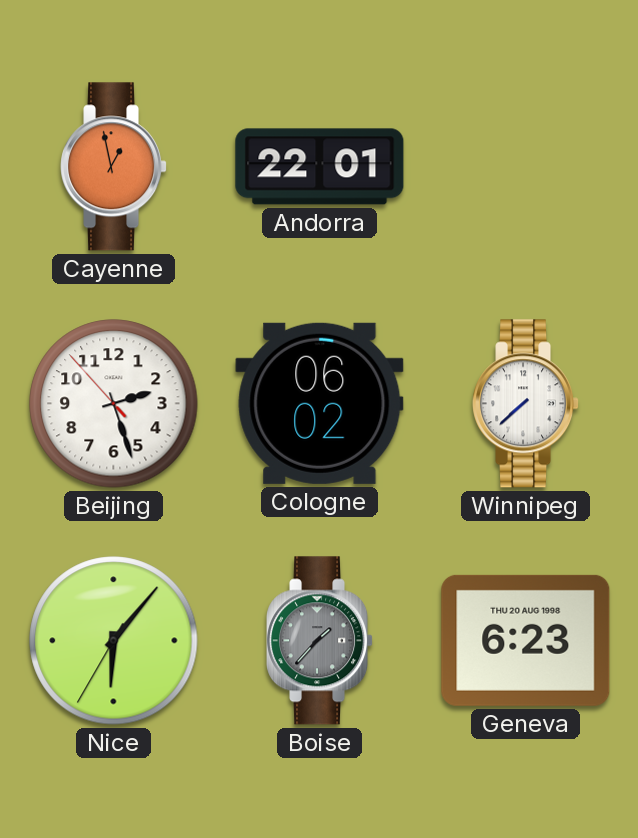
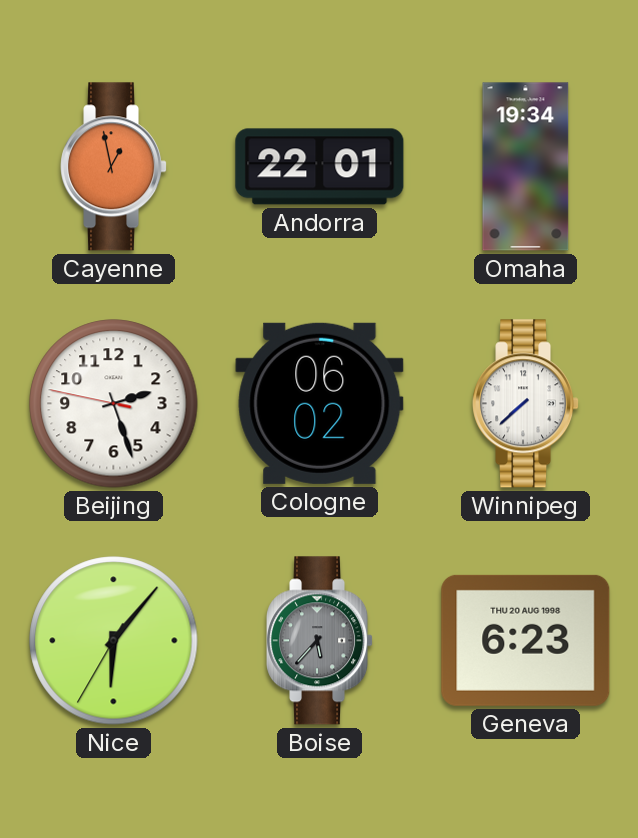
Omaha: none -> 19:34 (526, 167)
Beijing: 2:26:53 -> 2:26:47 (114, 404)
Boise: 1:37 -> 5:37 (320, 641)
